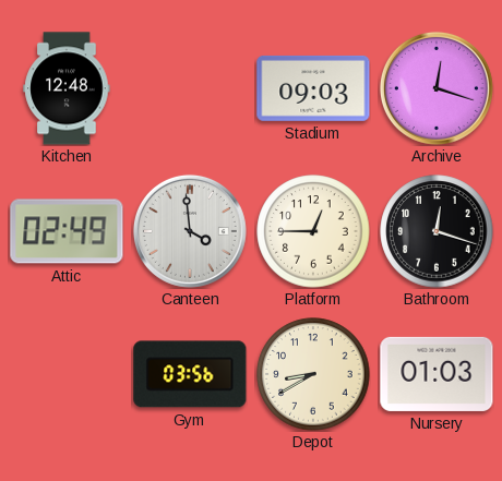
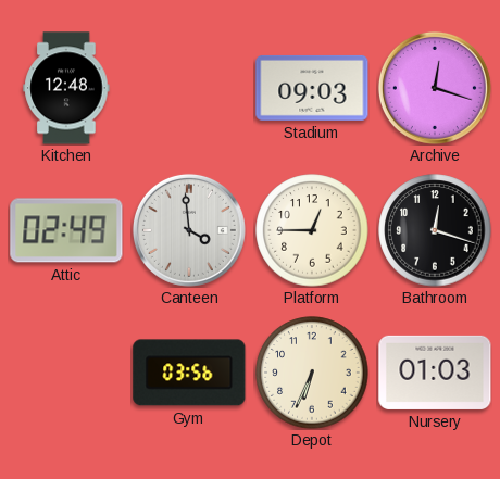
Depot: 8:40 -> 6:34 (312, 373)
